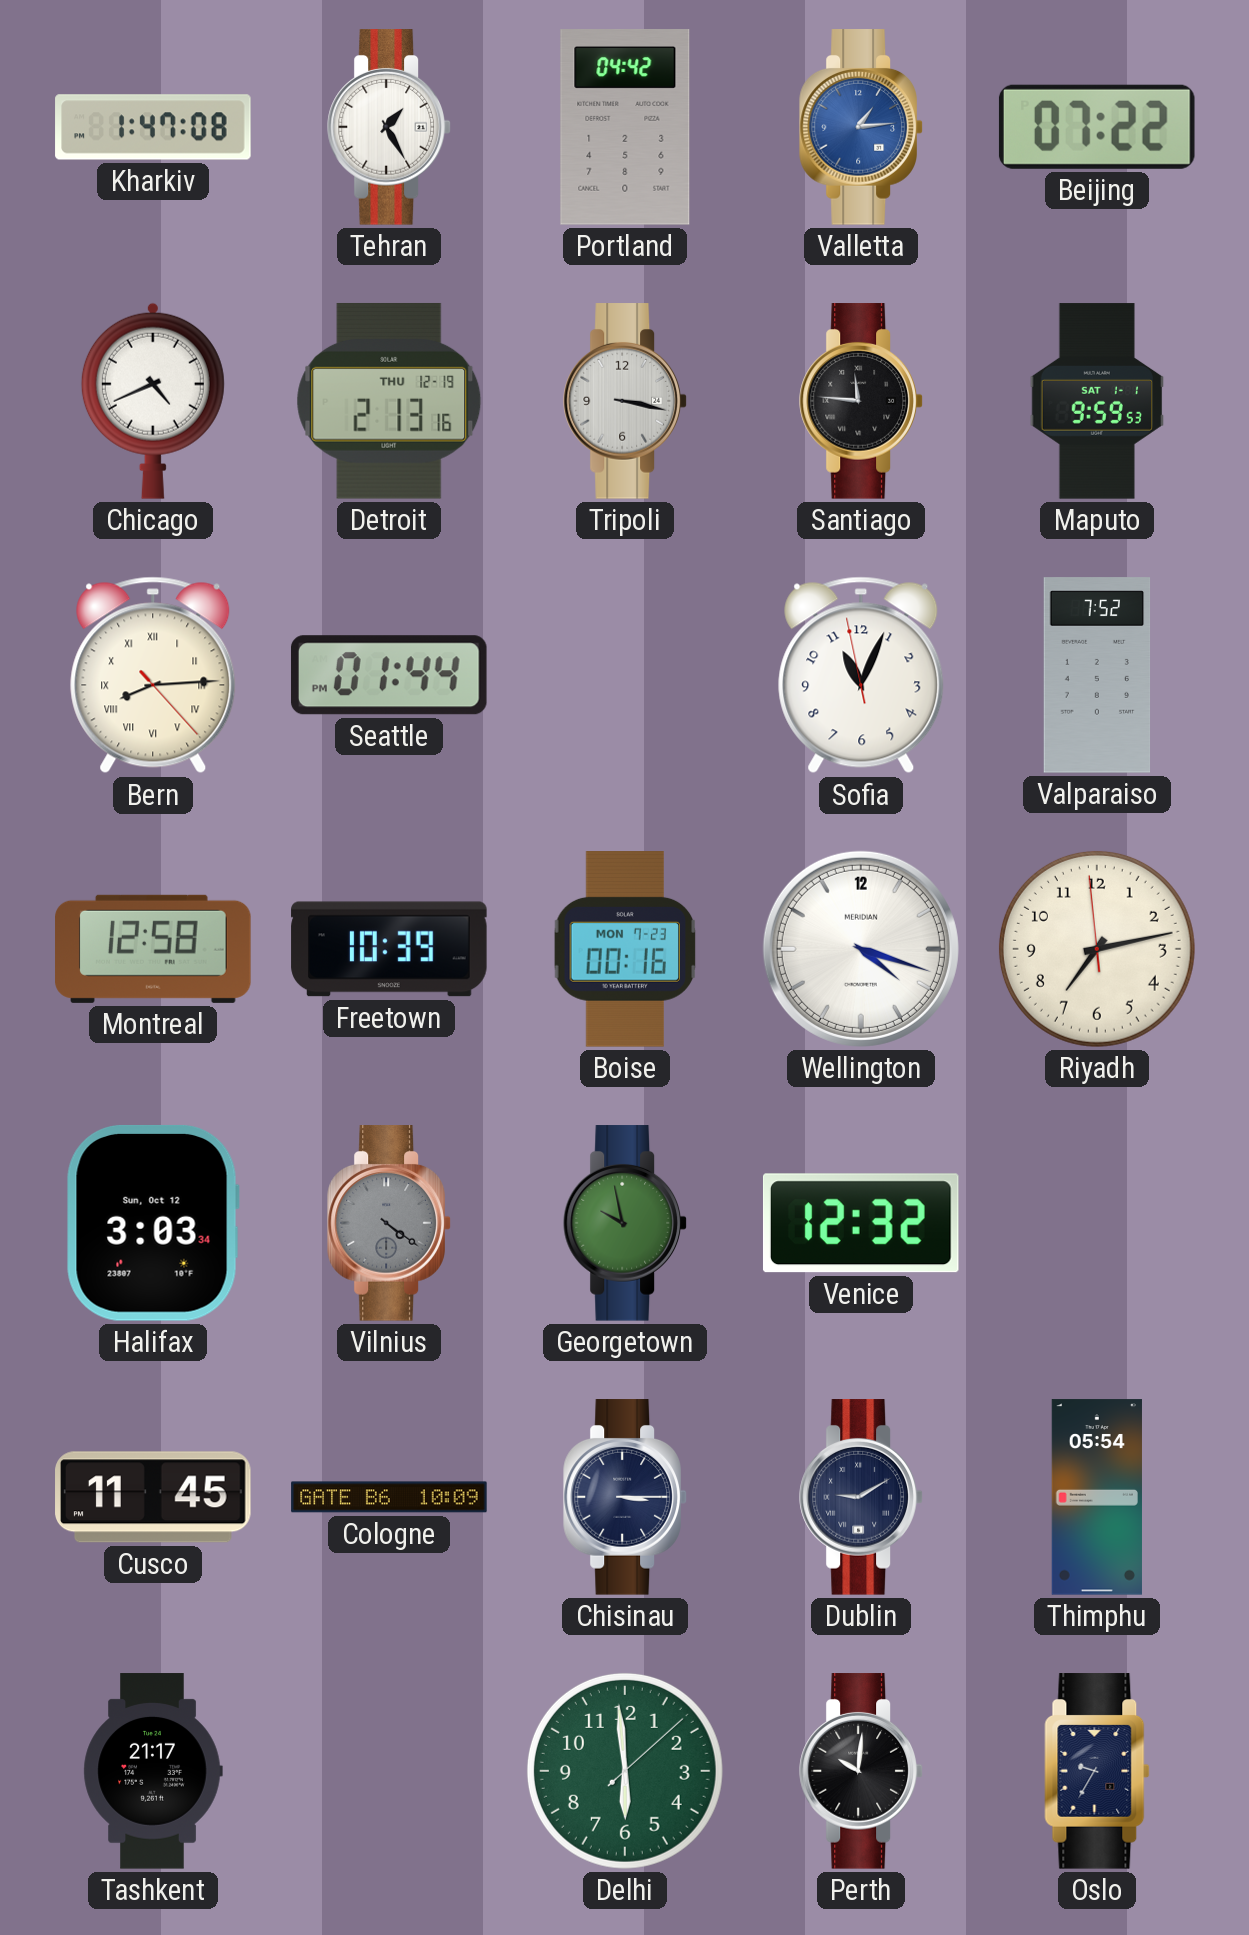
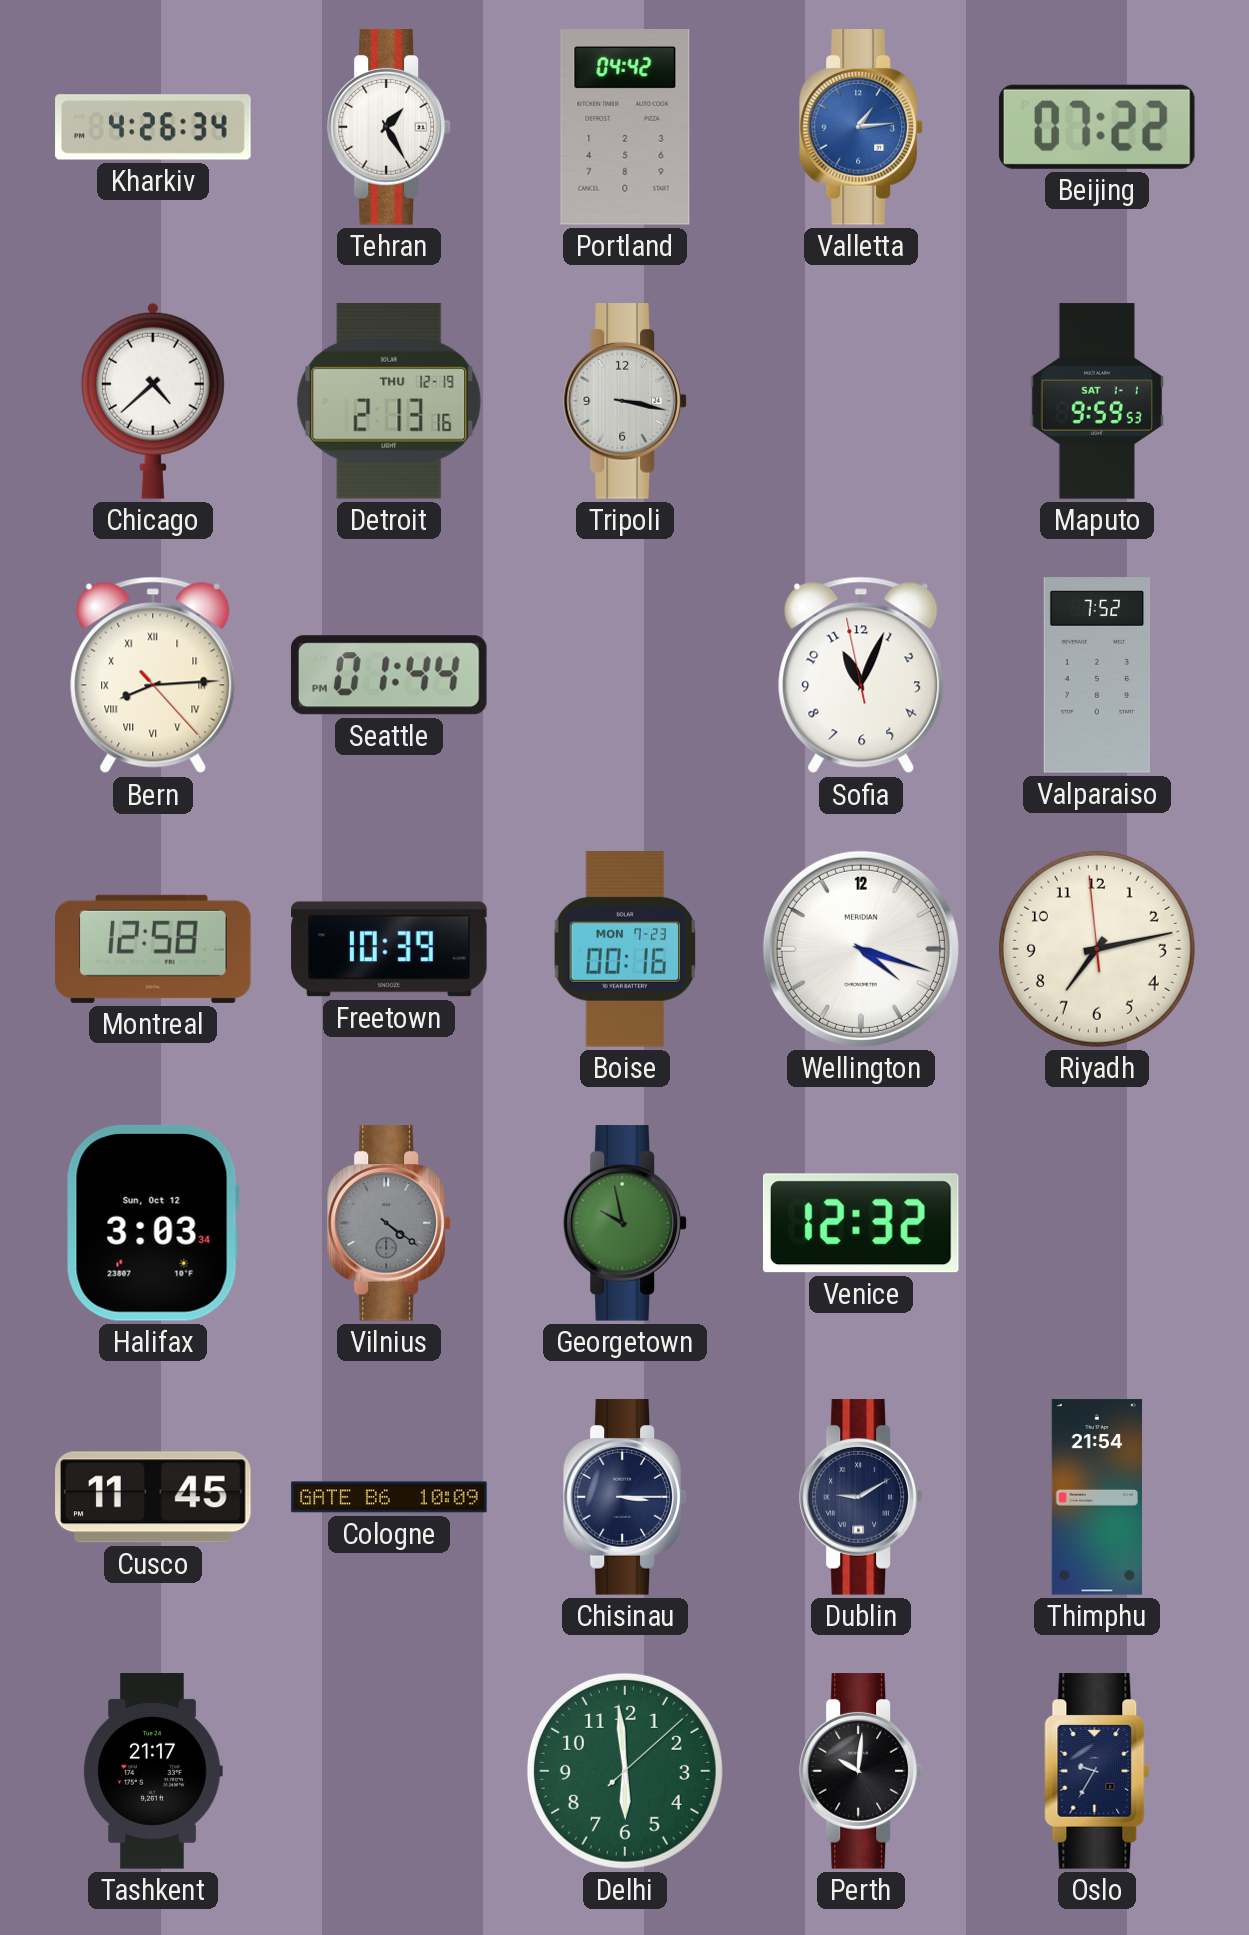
Kharkiv: 1:47 -> 4:26 (153, 127)
Chicago: 4:41 -> 4:38 (153, 401)
Santiago: 11:46 -> none (861, 401)
Thimphu: 05:54 -> 21:54 (1097, 1497)
